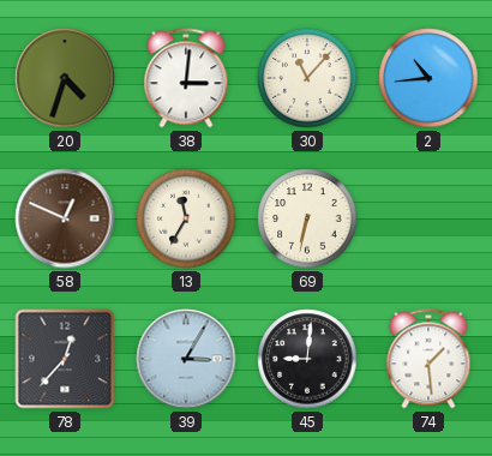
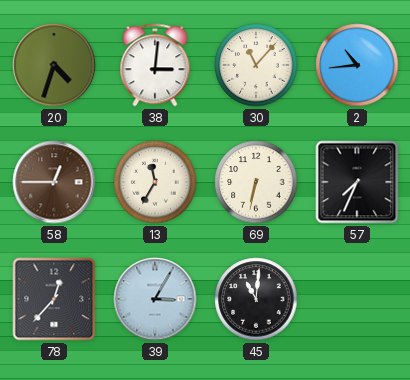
58: 12:49 -> 12:45 (54, 182)
57: none -> 7:34 (357, 182)
45: 9:01 -> 11:01 (256, 299)
74: 1:29 -> none (428, 359)
